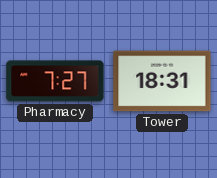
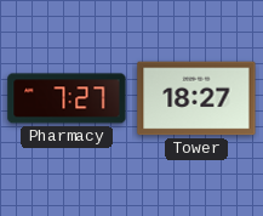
Tower: 18:31 -> 18:27 (196, 98)
